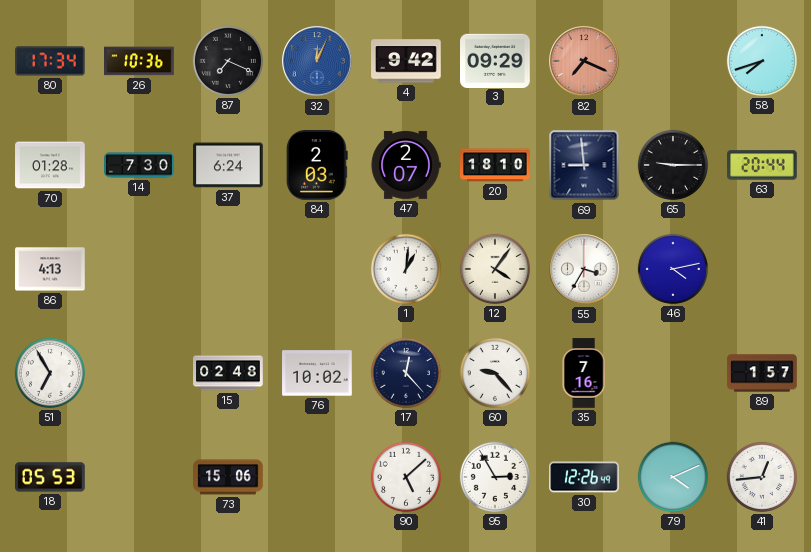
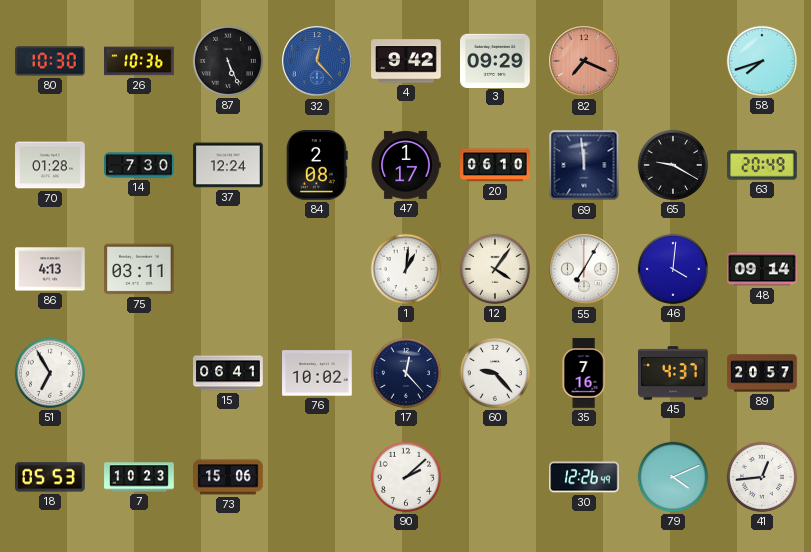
80: 17:34 -> 10:30 (50, 61)
87: 7:19 -> 5:26 (228, 61)
32: 12:04 -> 12:23 (317, 61)
37: 6:24 -> 12:24 (228, 165)
84: 2:03 -> 2:08 (317, 165)
47: 2:07 -> 1:17 (406, 165)
20: 18:10 -> 06:10 (495, 165)
69: 8:59 -> 11:59 (584, 165)
65: 9:15 -> 9:20 (673, 165)
63: 20:44 -> 20:49 (762, 165)
75: none -> 03:11 (139, 269)
55: 3:35 -> 7:05 (584, 269)
46: 4:13 -> 4:01 (673, 269)
48: none -> 09:14 (762, 269)
15: 02:48 -> 06:41 (228, 373)
45: none -> 4:37 (673, 373)
89: 1:57 -> 20:57 (762, 373)
7: none -> 10:23 (139, 477)
90: 5:08 -> 2:08 (406, 477)
95: 2:55 -> none (495, 477)
